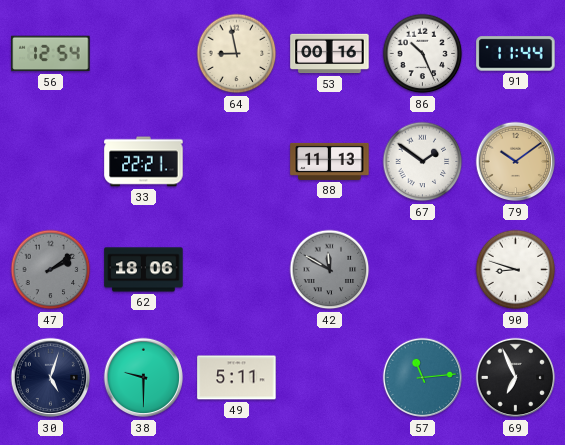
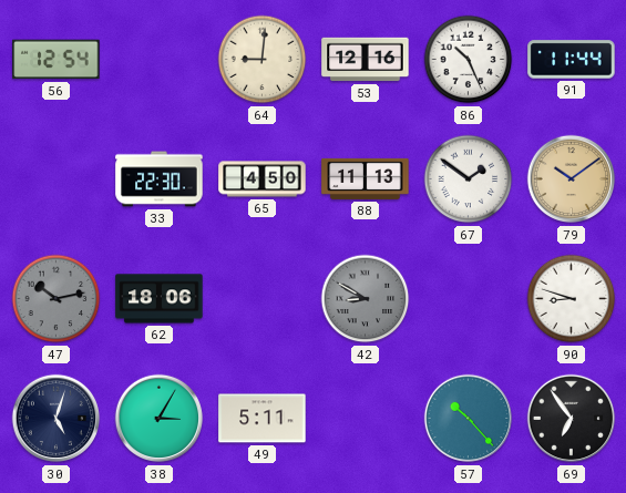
64: 8:58 -> 9:01 (263, 60)
53: 00:16 -> 12:16 (366, 60)
33: 22:21 -> 22:30 (160, 179)
65: none -> 4:50 (263, 179)
47: 2:09 -> 10:13 (57, 299)
42: 11:50 -> 8:50 (366, 299)
38: 9:30 -> 3:05 (160, 419)
57: 11:14 -> 10:23 (469, 419)
69: 6:56 -> 6:54 (572, 419)
